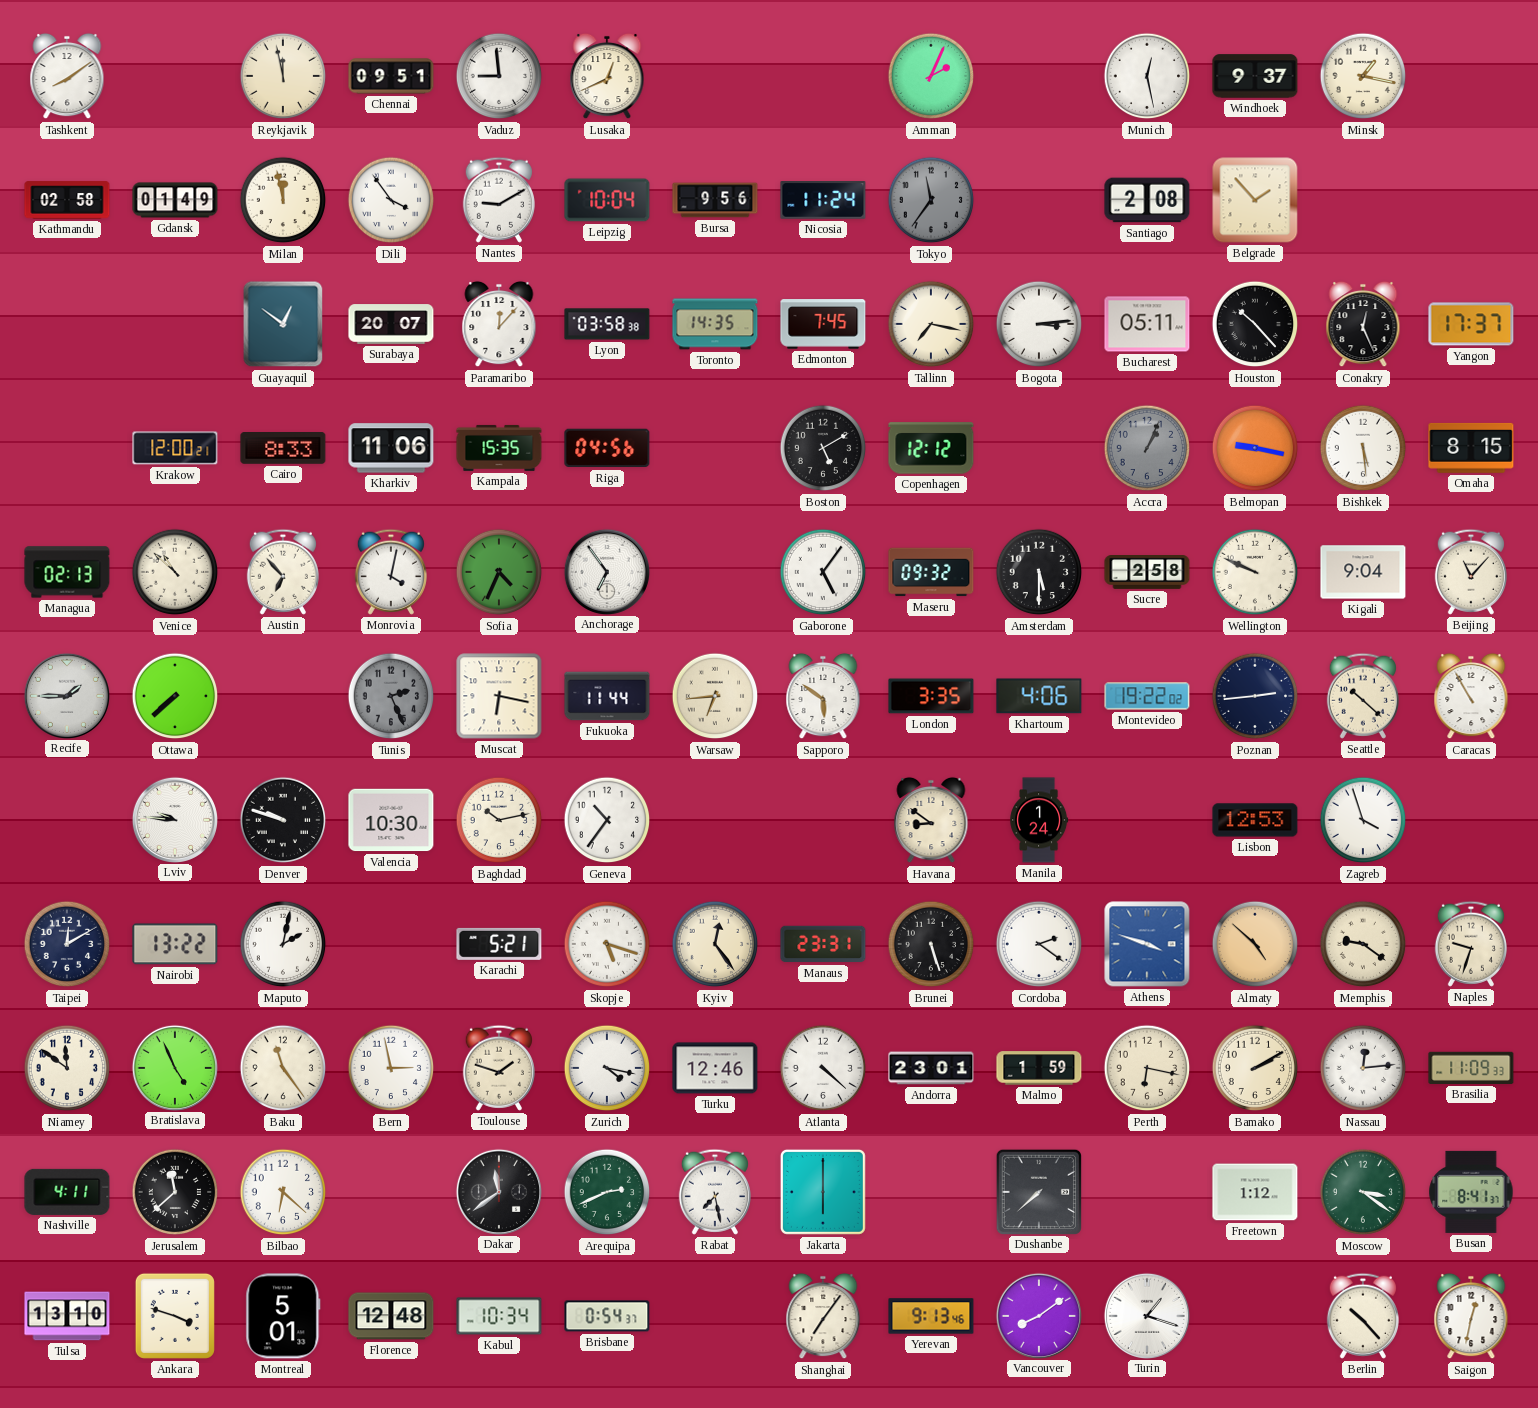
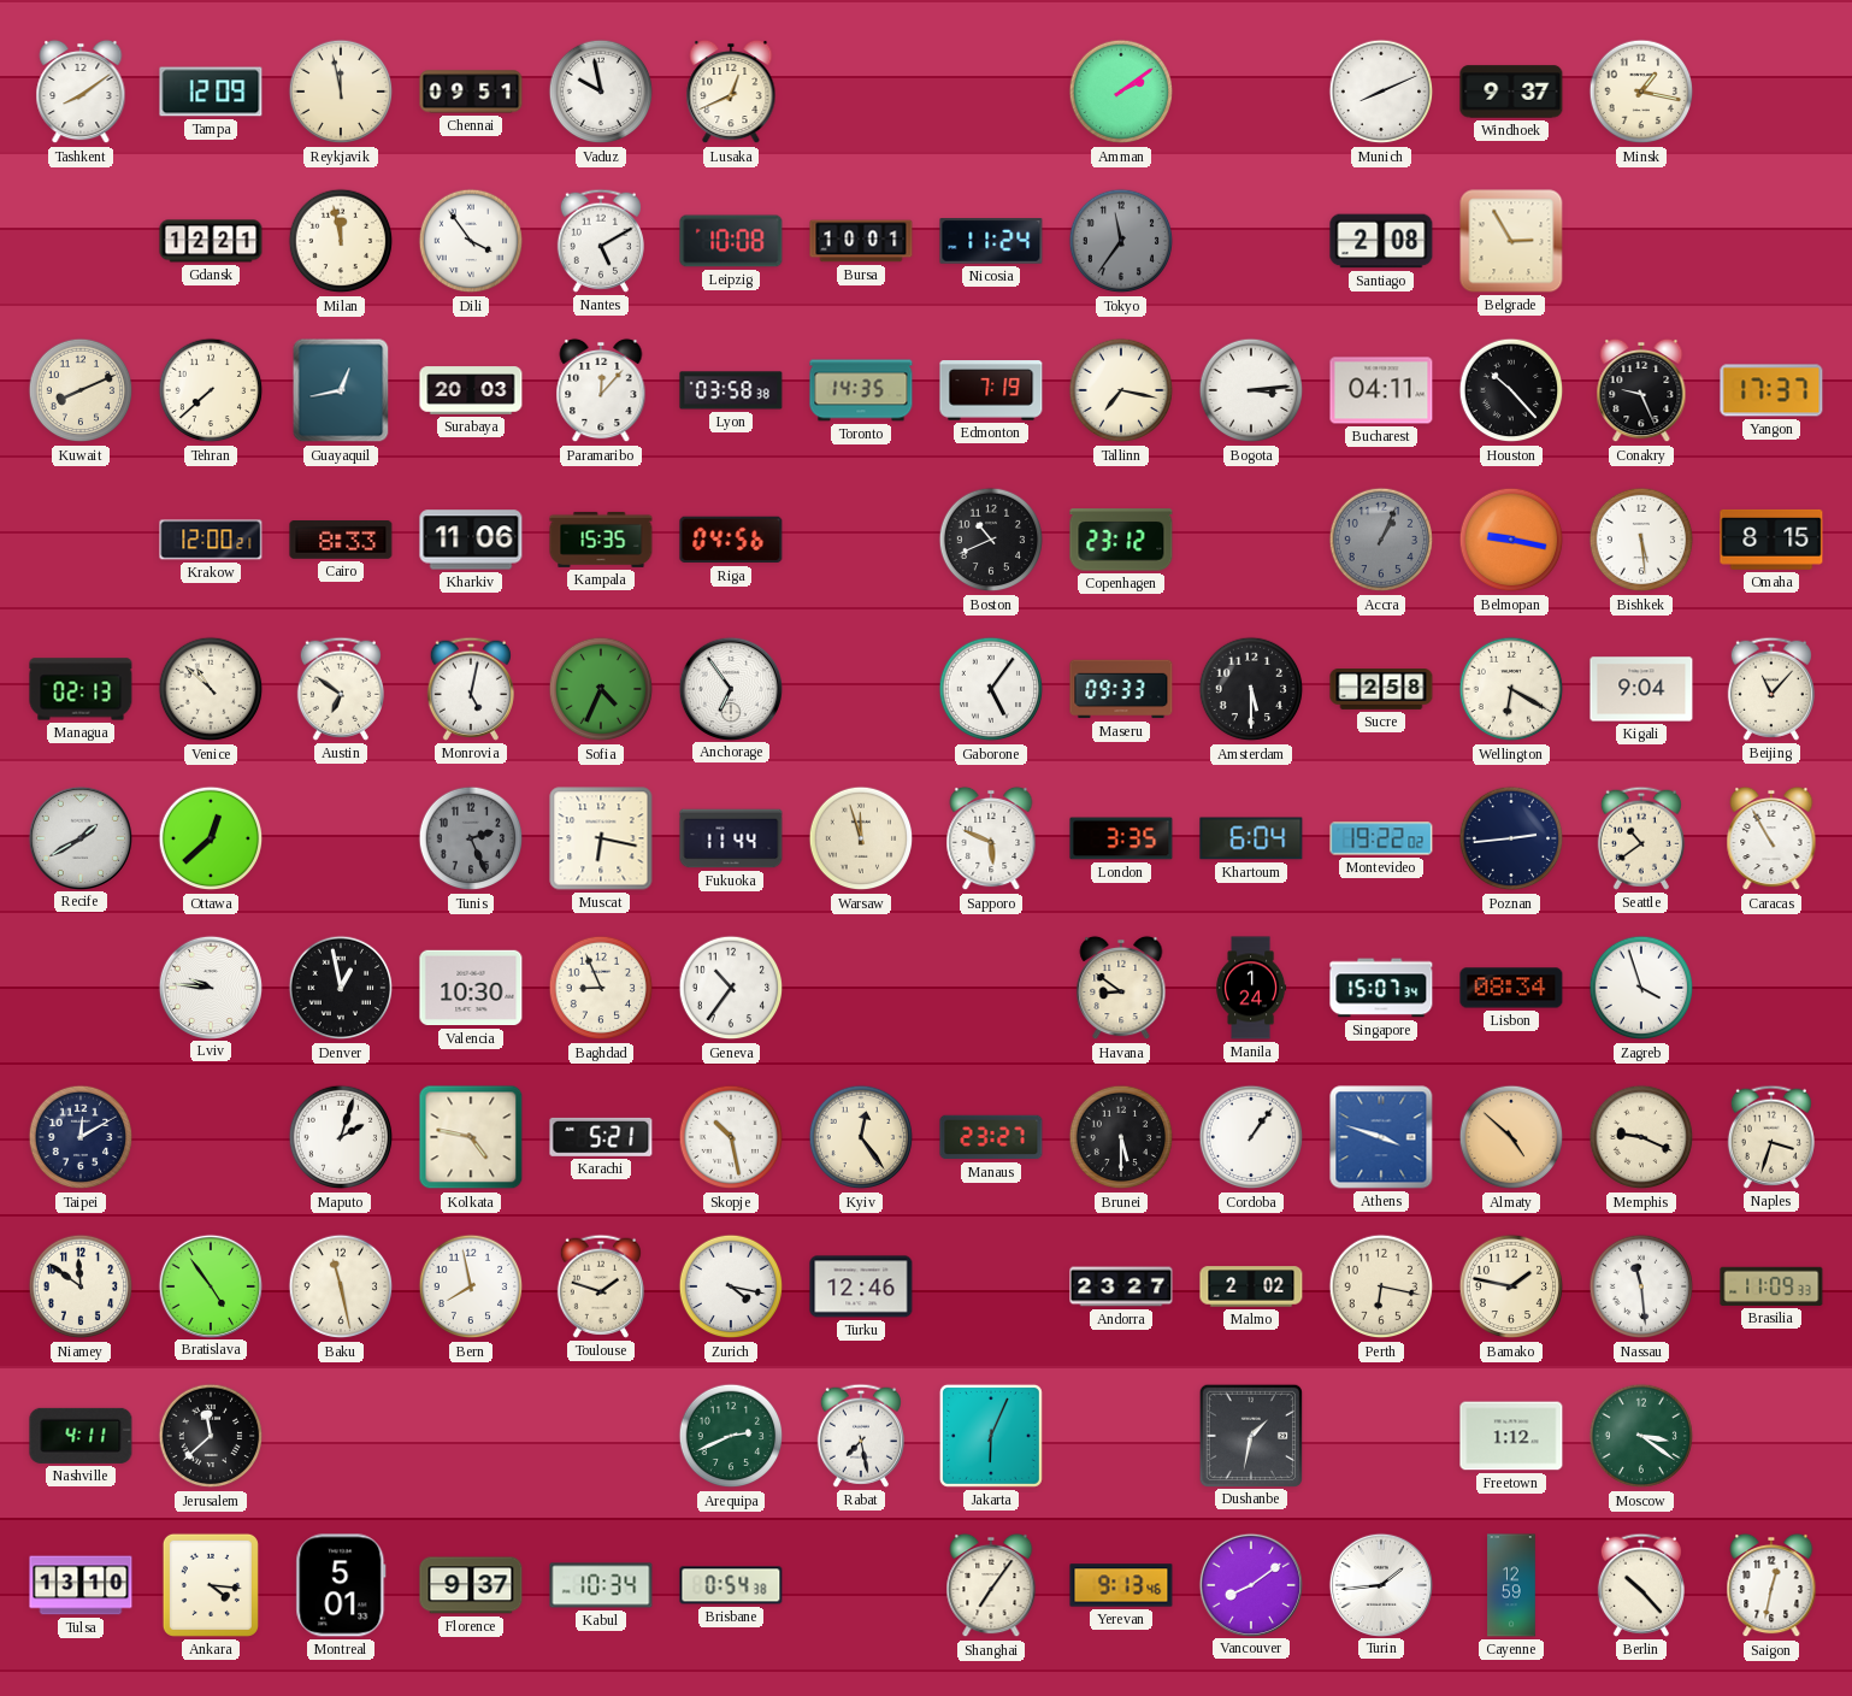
Tampa: none -> 12:09 (211, 92)
Vaduz: 8:59 -> 9:58 (601, 92)
Amman: 2:04 -> 2:09 (1121, 92)
Munich: 12:28 -> 8:11 (1381, 92)
Kathmandu: 02:58 -> none (67, 200)
Gdansk: 01:49 -> 12:21 (211, 241)
Nantes: 9:10 -> 5:10 (601, 241)
Leipzig: 10:04 -> 10:08 (731, 241)
Bursa: 9:56 -> 10:01 (861, 241)
Belgrade: 1:53 -> 2:55 (1511, 241)
Kuwait: none -> 8:11 (81, 390)
Tehran: none -> 7:38 (211, 390)
Guayaquil: 12:51 -> 12:43 (341, 390)
Surabaya: 20:07 -> 20:03 (471, 390)
Edmonton: 7:45 -> 7:19 (991, 390)
Bucharest: 05:11 -> 04:11 (1381, 390)
Conakry: 12:26 -> 9:26 (1641, 390)
Boston: 5:10 -> 10:41 (991, 540)
Copenhagen: 12:12 -> 23:12 (1121, 540)
Austin: 6:53 -> 6:51 (341, 689)
Monrovia: 4:02 -> 5:02 (471, 689)
Maseru: 09:32 -> 09:33 (1121, 689)
Wellington: 9:49 -> 6:20 (1511, 689)
Recife: 1:45 -> 1:40 (79, 837)
Ottawa: 7:38 -> 12:38 (211, 838)
Warsaw: 6:44 -> 11:57 (861, 838)
Sapporo: 5:51 -> 5:49 (991, 838)
Khartoum: 4:06 -> 6:04 (1251, 838)
Seattle: 10:22 -> 10:39 (1641, 838)
Denver: 9:48 -> 12:58 (341, 988)
Baghdad: 10:13 -> 8:56 (601, 988)
Singapore: none -> 15:07 (1381, 988)
Lisbon: 12:53 -> 08:34 (1511, 988)
Nairobi: 13:22 -> none (175, 944)
Maputo: 2:02 -> 2:03 (341, 1137)
Kolkata: none -> 4:47 (471, 1137)
Skopje: 5:18 -> 10:28 (731, 1137)
Manaus: 23:31 -> 23:27 (991, 1137)
Brunei: 5:27 -> 5:30 (1121, 1137)
Cordoba: 2:21 -> 1:06 (1251, 1137)
Memphis: 9:21 -> 9:19 (1641, 1137)
Naples: 9:33 -> 3:33 (1771, 1137)
Bratislava: 4:56 -> 4:54 (210, 1285)
Baku: 11:24 -> 11:28 (341, 1286)
Bern: 2:58 -> 7:58 (471, 1286)
Atlanta: 4:22 -> none (823, 1068)
Andorra: 23:01 -> 23:27 (1121, 1286)
Malmo: 1:59 -> 2:02 (1251, 1286)
Bamako: 2:10 -> 1:47 (1511, 1286)
Nassau: 12:14 -> 11:29 (1641, 1286)
Bilbao: 6:22 -> none (283, 1192)
Dakar: 11:39 -> none (498, 1191)
Jakarta: 6:00 -> 6:04 (991, 1436)
Dushanbe: 7:38 -> 1:32 (1250, 1435)
Busan: 8:41 -> none (1471, 1192)
Ankara: 3:48 -> 4:16 (211, 1585)
Florence: 12:48 -> 9:37 (471, 1585)
Brisbane: 0:54:37 -> 0:54:38 (731, 1585)
Turin: 1:18 -> 1:44 (1380, 1584)
Cayenne: none -> 12:59 (1511, 1585)
